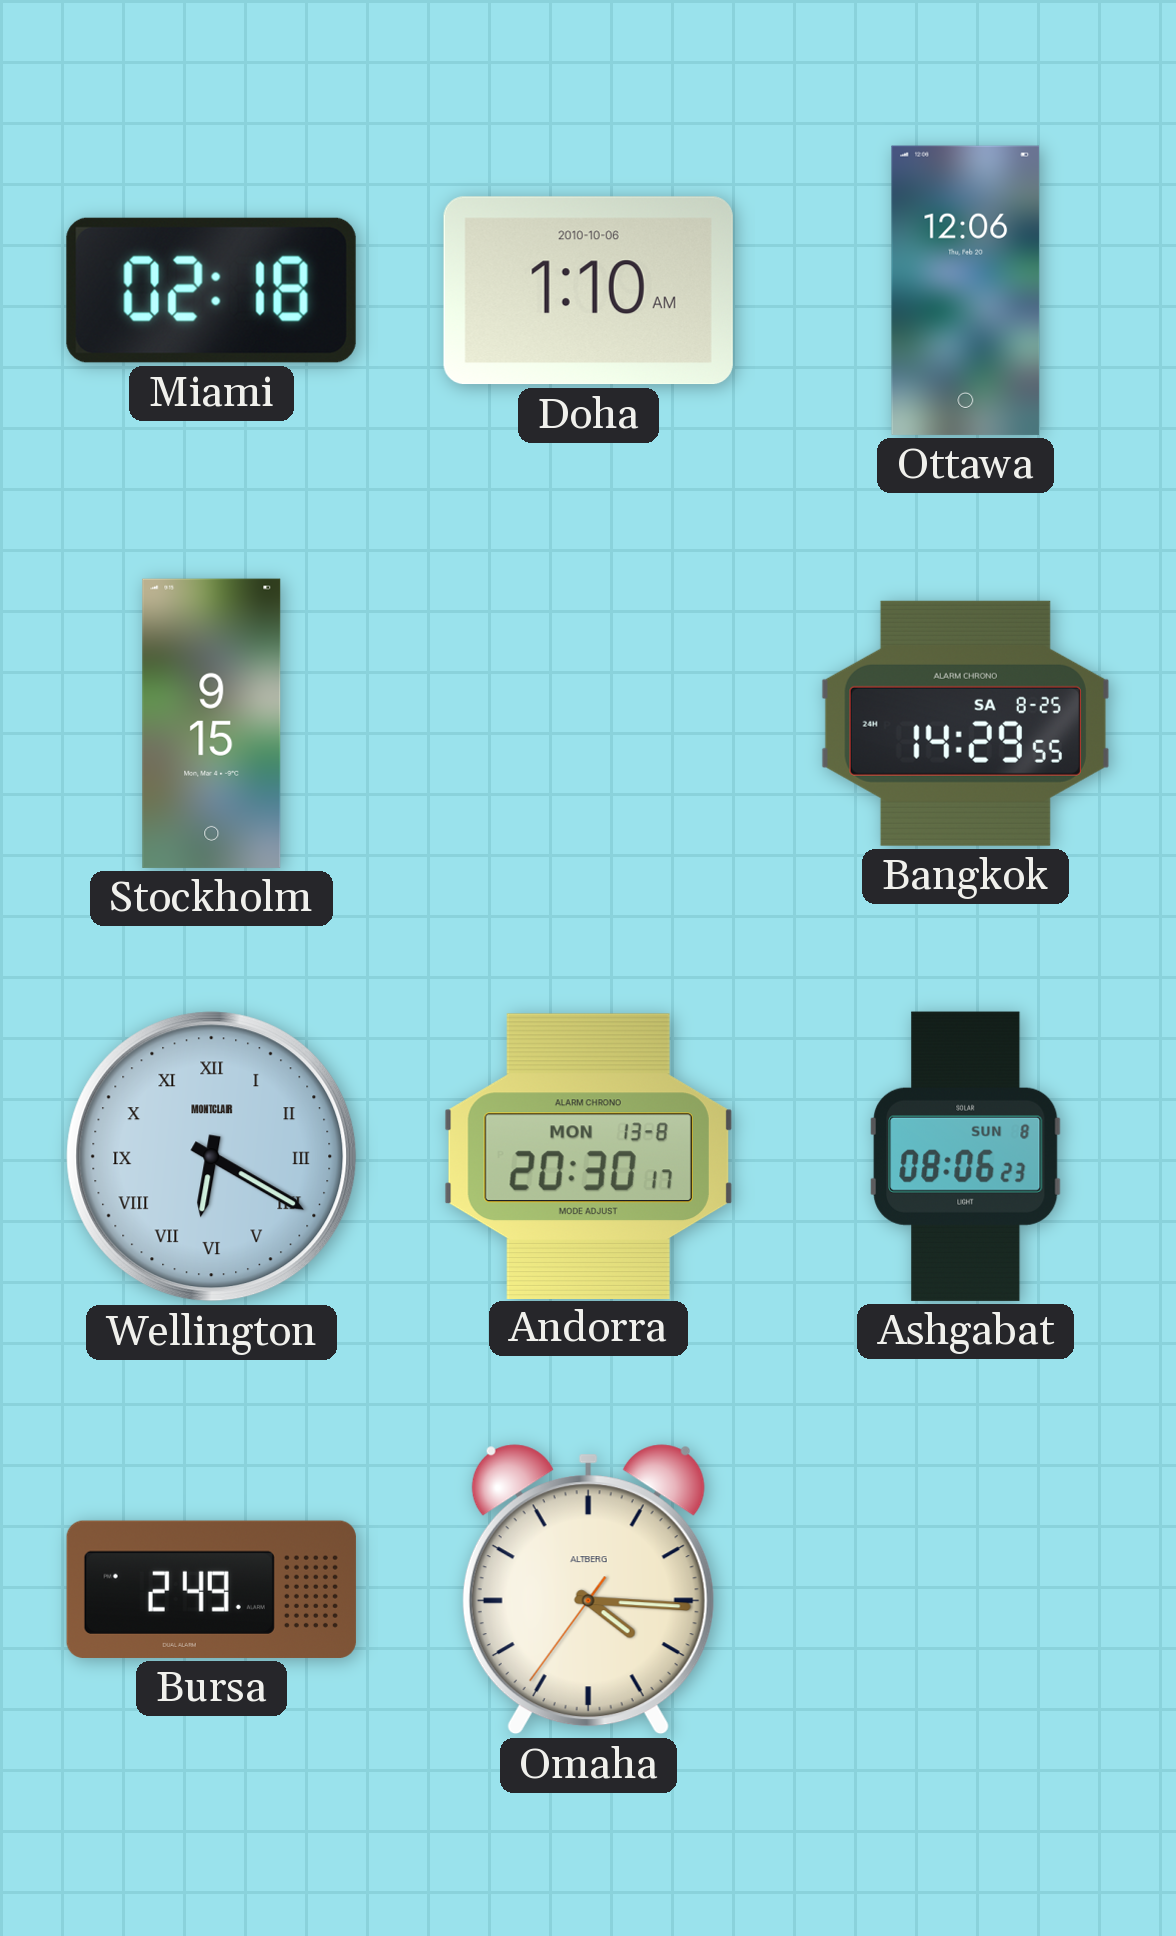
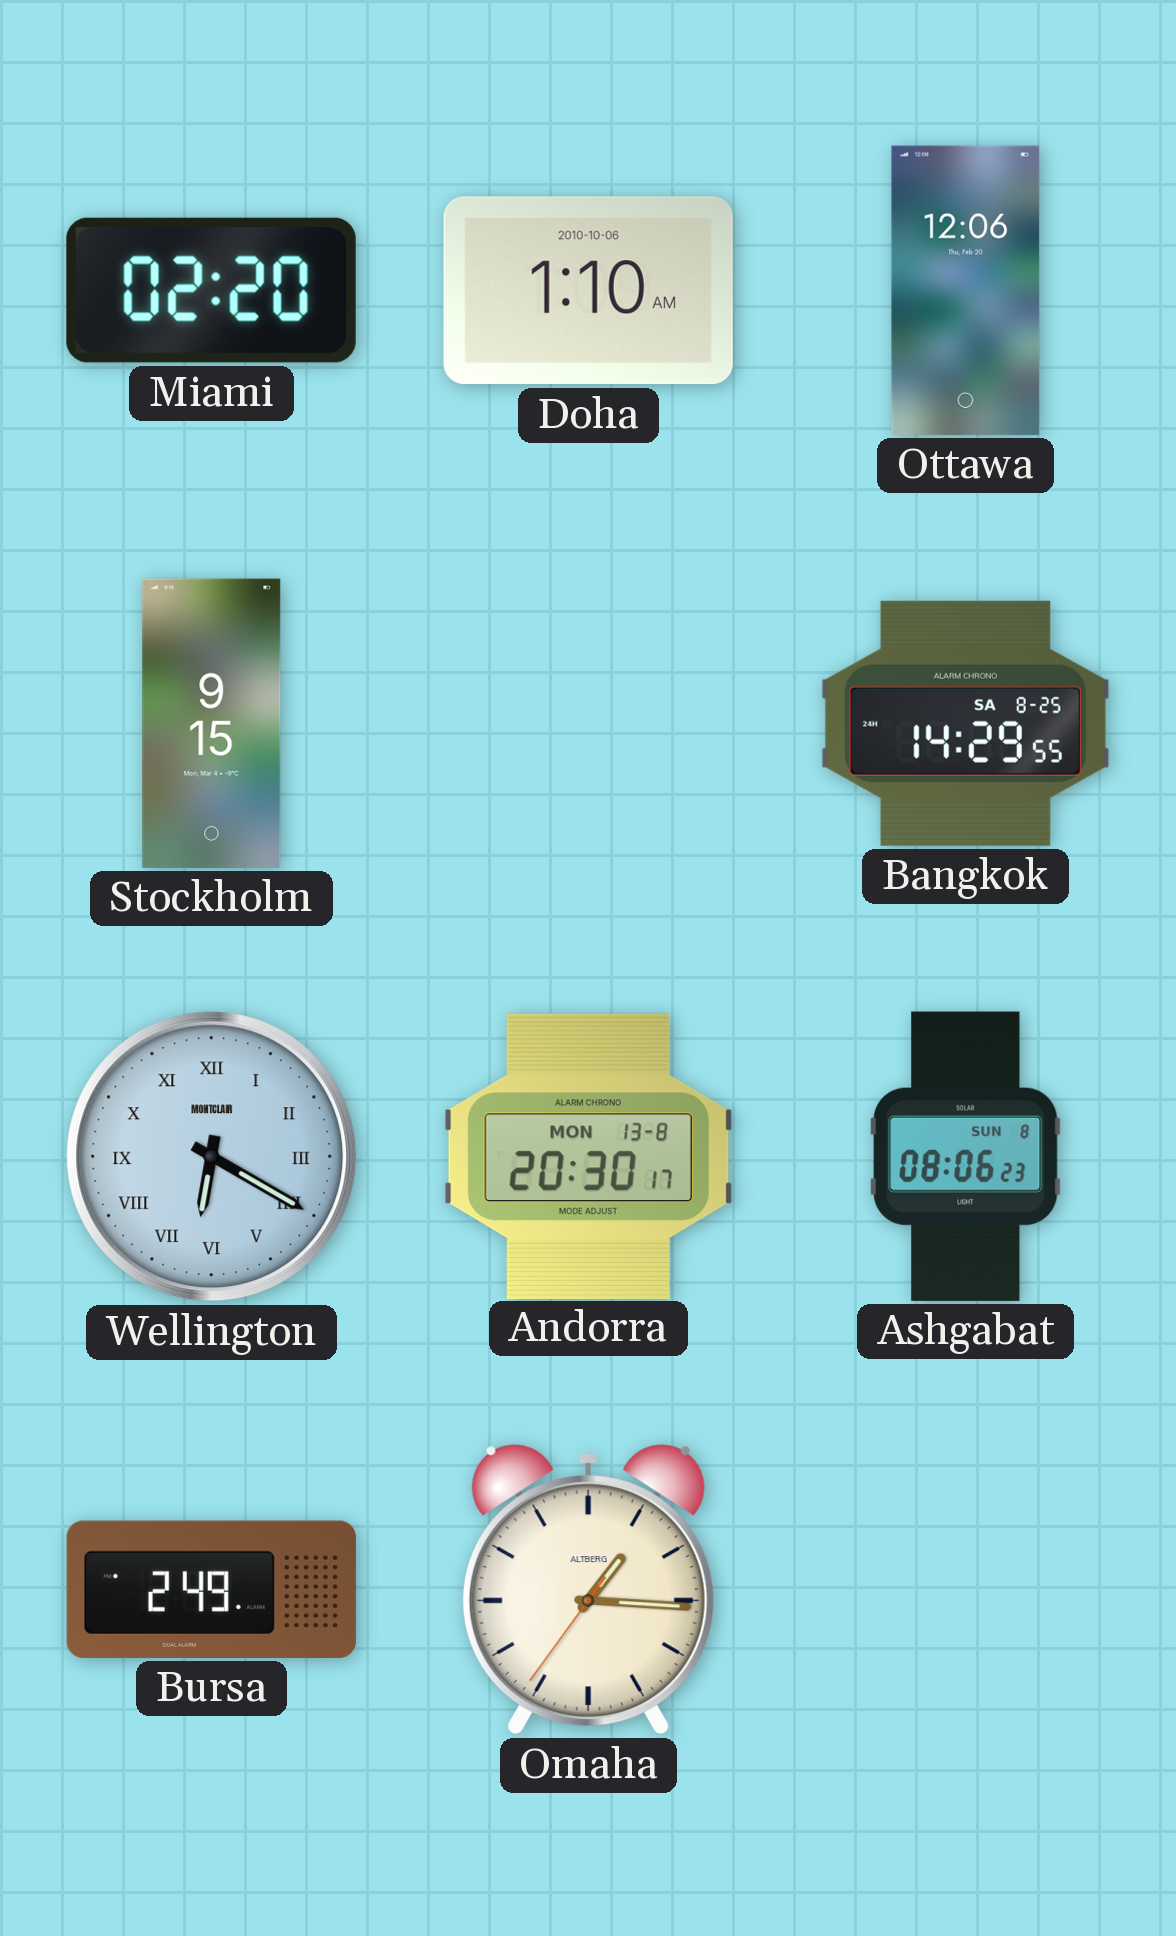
Miami: 02:18 -> 02:20 (211, 290)
Omaha: 4:15 -> 1:15 (588, 1590)
